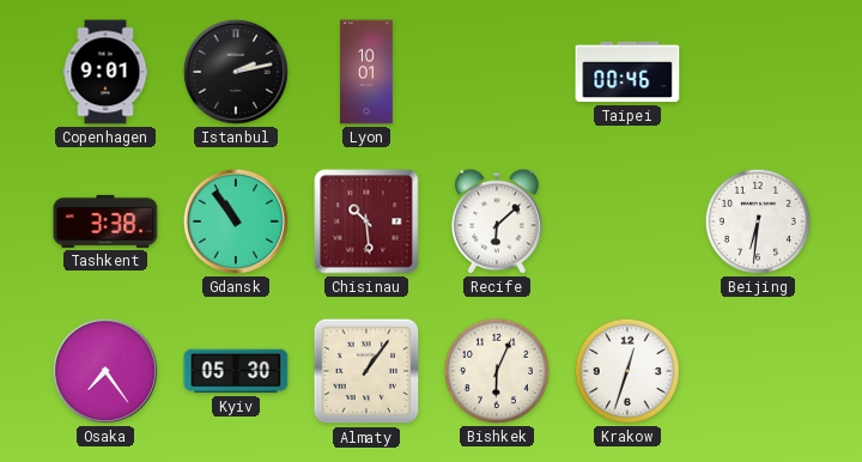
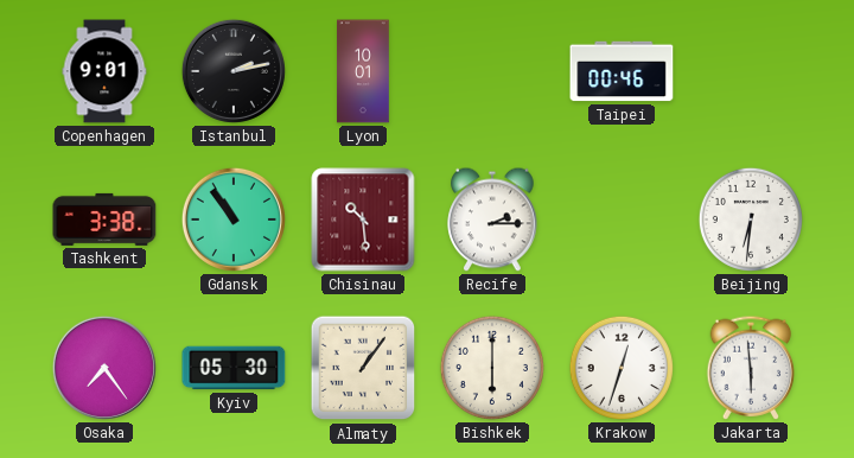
Recife: 6:08 -> 2:15 (492, 220)
Bishkek: 6:04 -> 6:00 (492, 368)
Jakarta: none -> 5:59 (751, 368)
